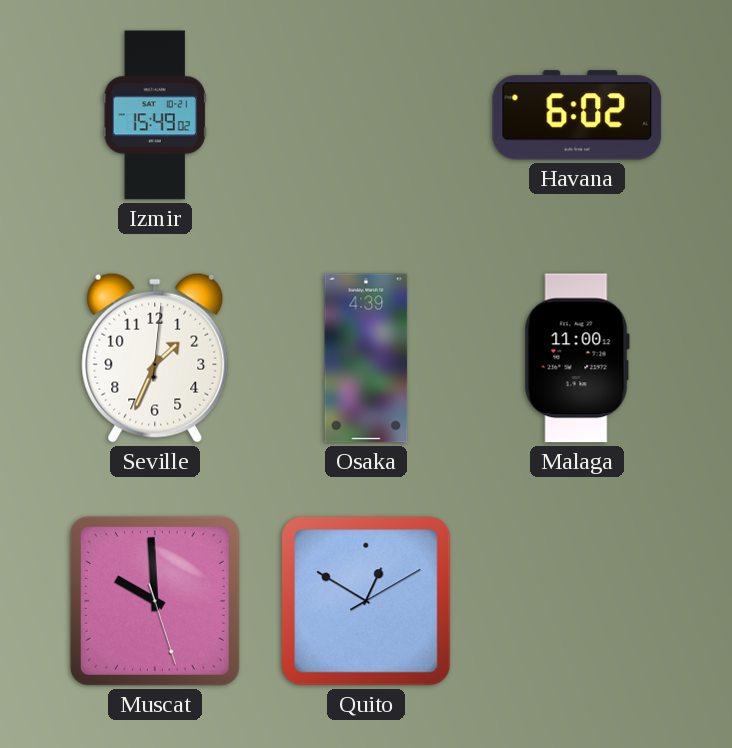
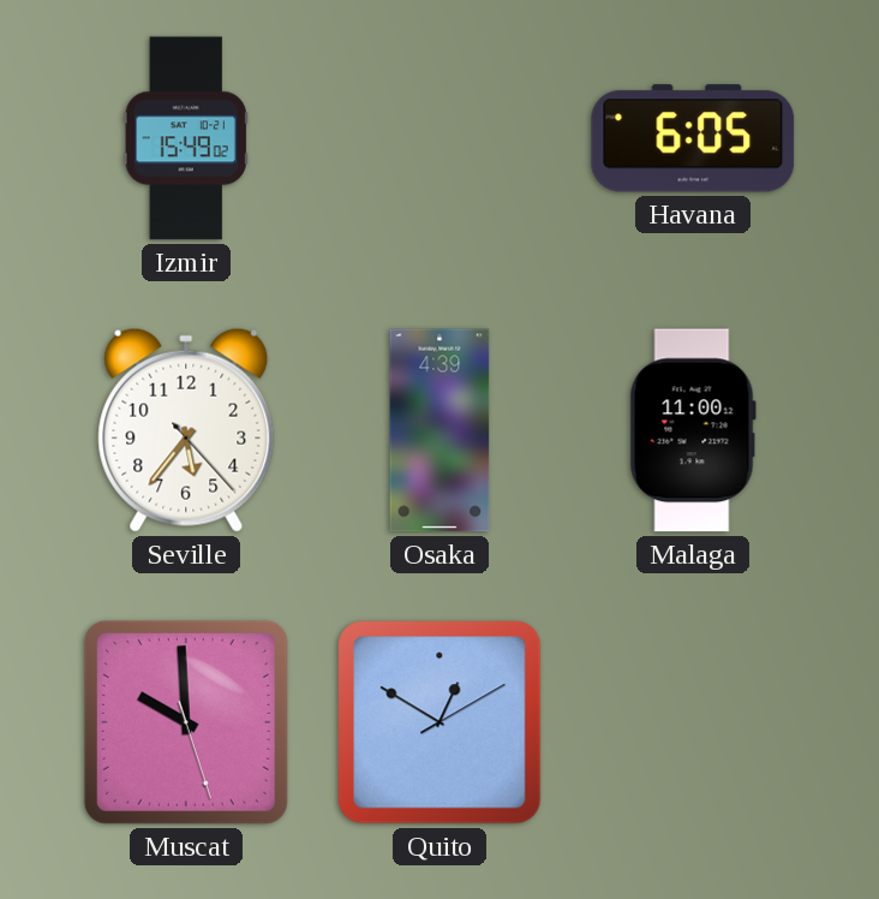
Havana: 6:02 -> 6:05 (693, 138)
Seville: 1:34 -> 5:36 (186, 430)
